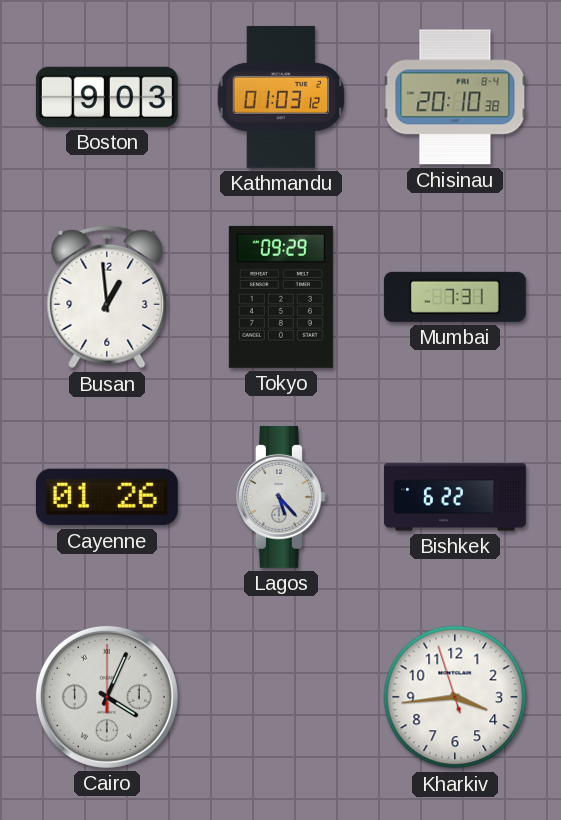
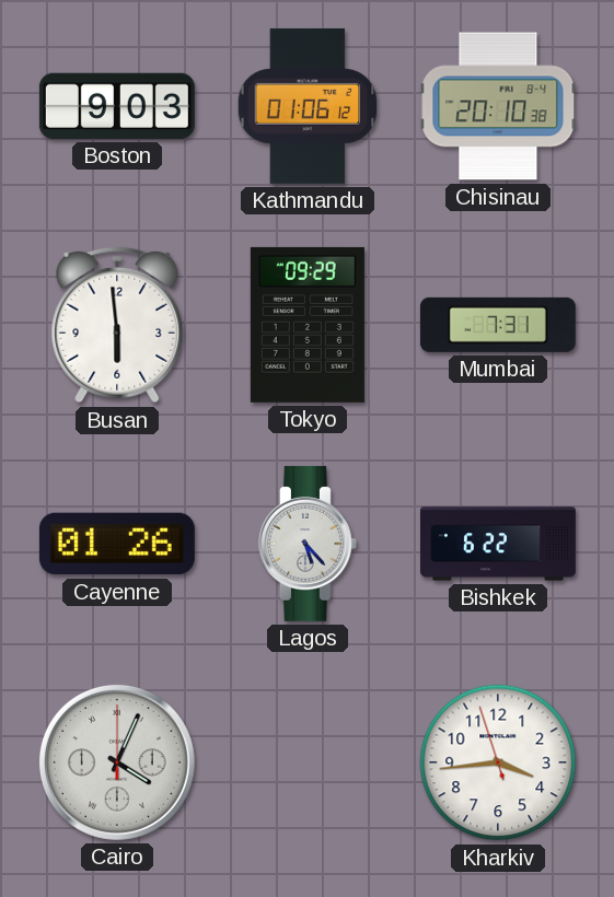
Kathmandu: 01:03 -> 01:06 (308, 106)
Busan: 12:59 -> 5:59 (117, 325)
